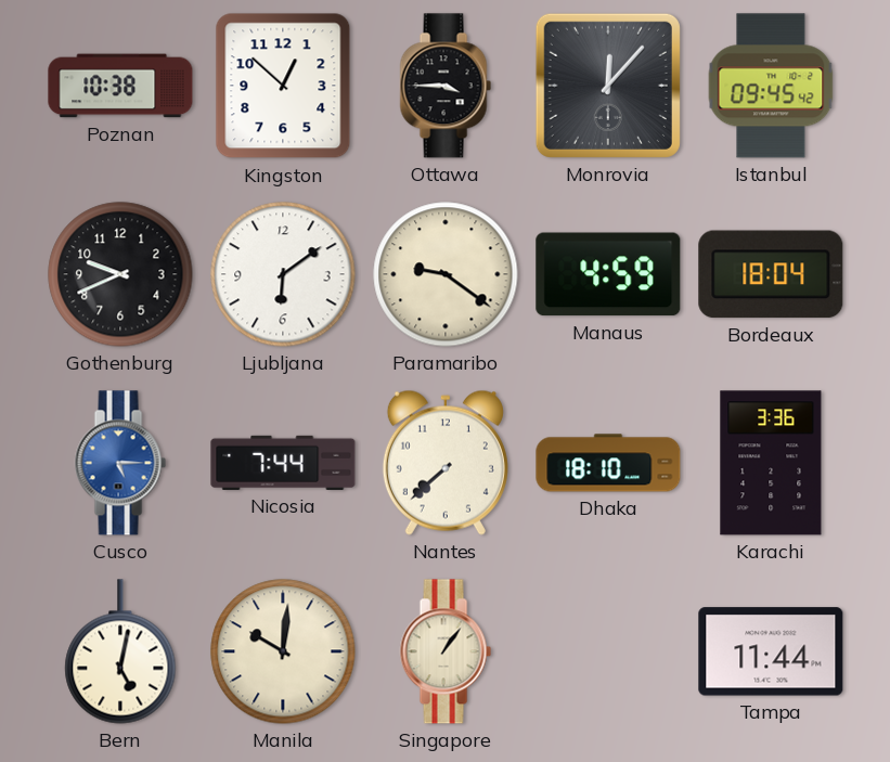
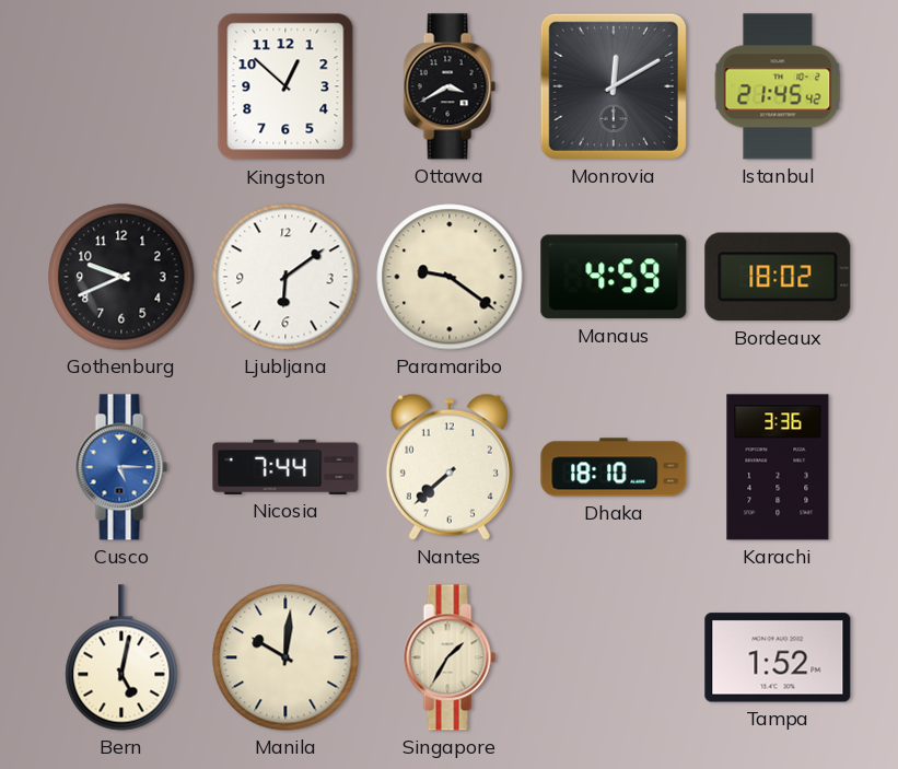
Poznan: 10:38 -> none (120, 86)
Ottawa: 3:45 -> 3:40 (450, 86)
Monrovia: 12:07 -> 12:10 (614, 86)
Istanbul: 09:45 -> 21:45 (778, 86)
Bordeaux: 18:04 -> 18:02 (778, 277)
Singapore: 1:06 -> 1:35 (450, 657)
Tampa: 11:44 -> 1:52 (778, 657)
